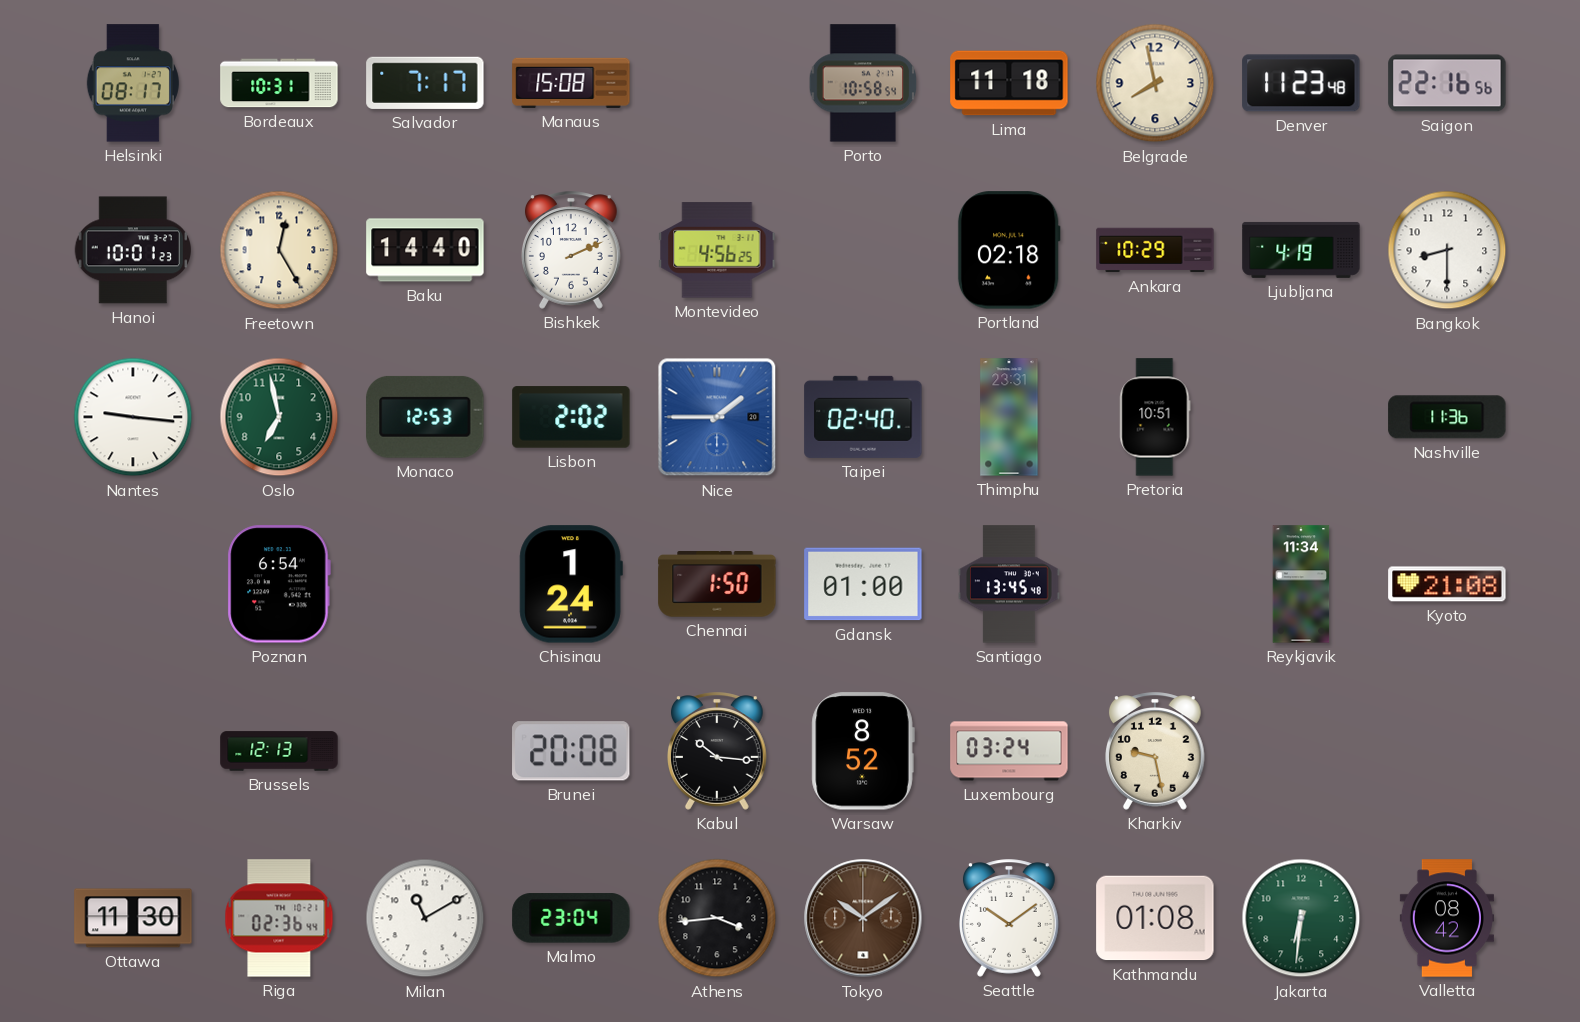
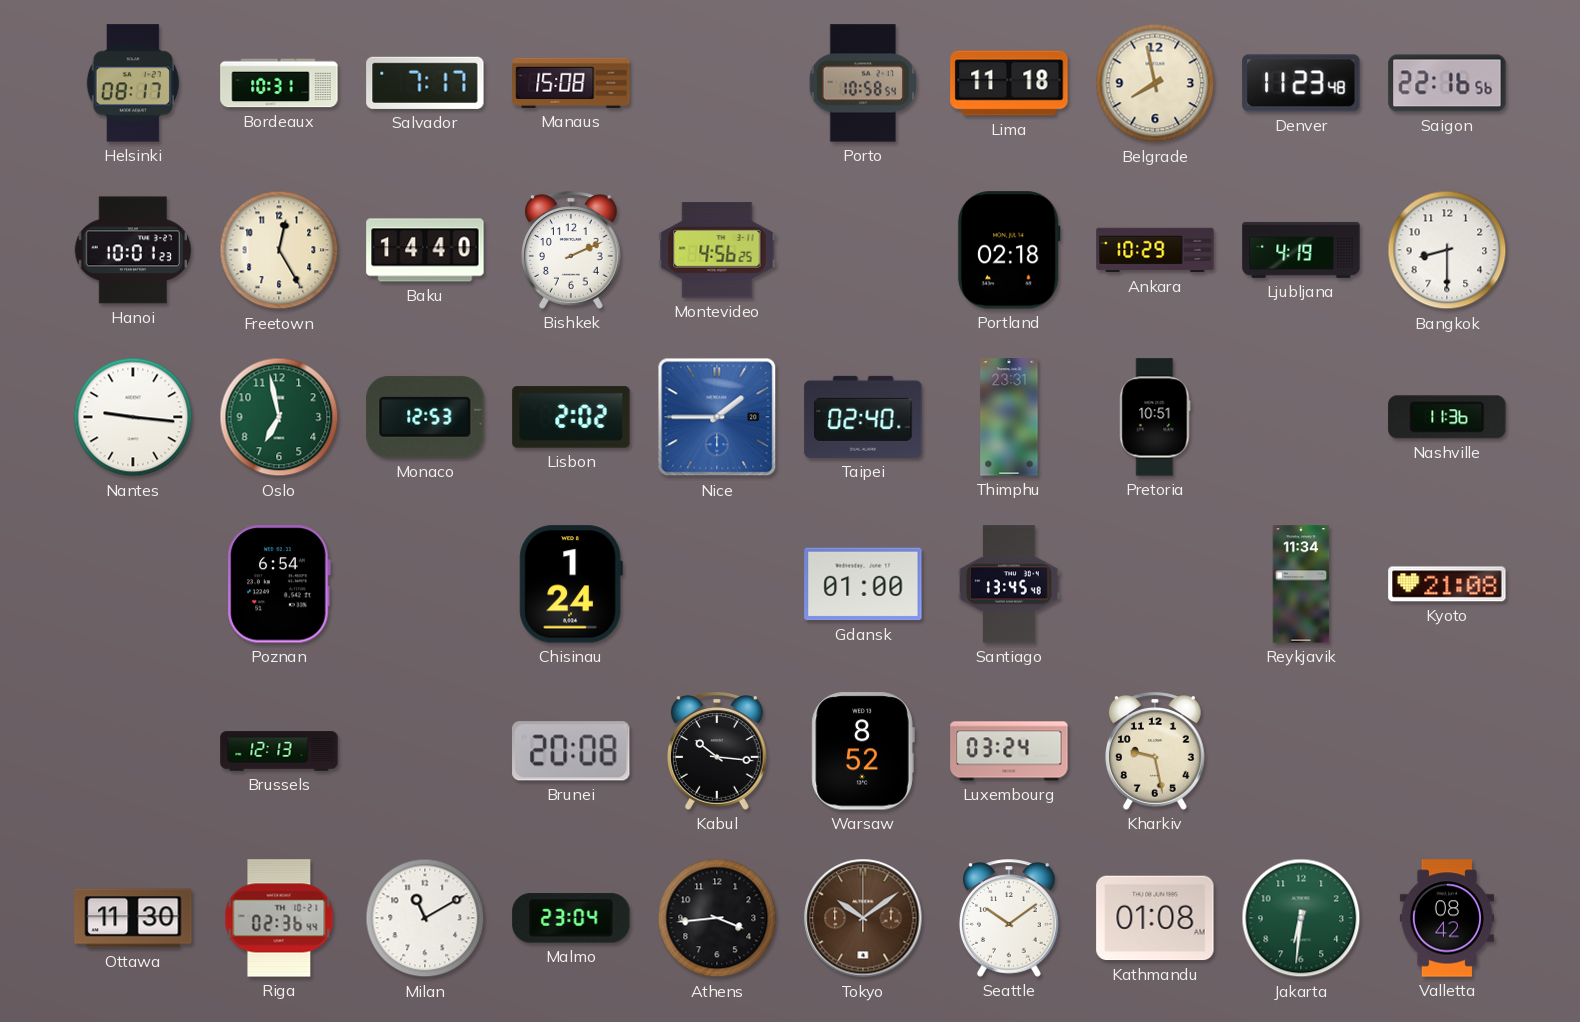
Chennai: 1:50 -> none (717, 584)
